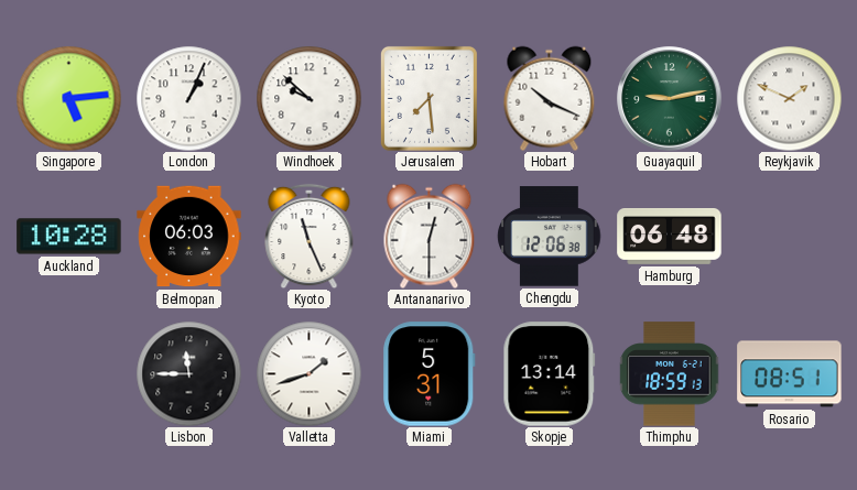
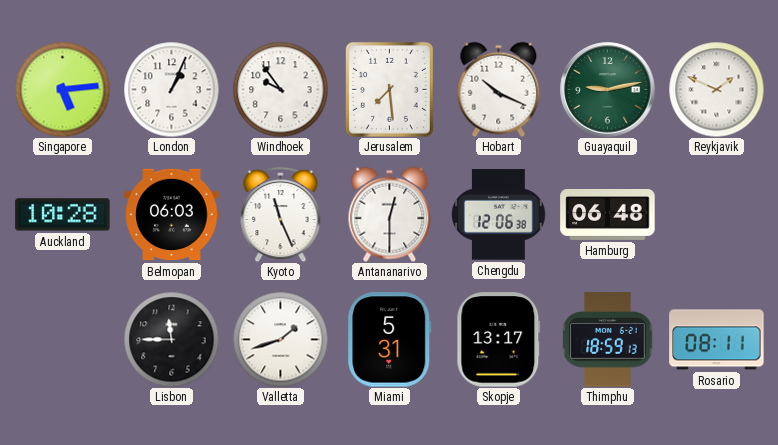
Windhoek: 9:52 -> 9:54 (280, 89)
Skopje: 13:14 -> 13:17 (499, 340)
Rosario: 08:51 -> 08:11 (717, 340)
